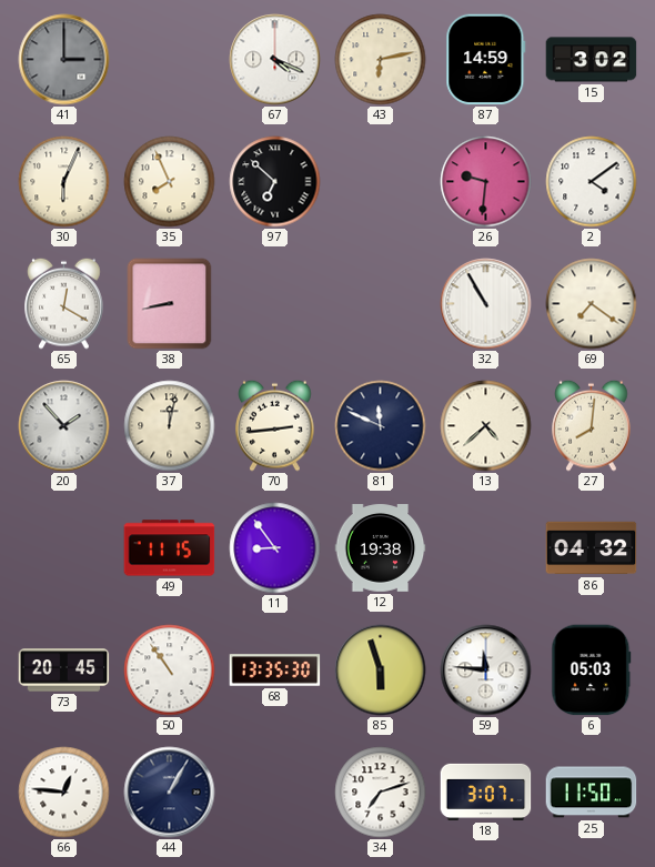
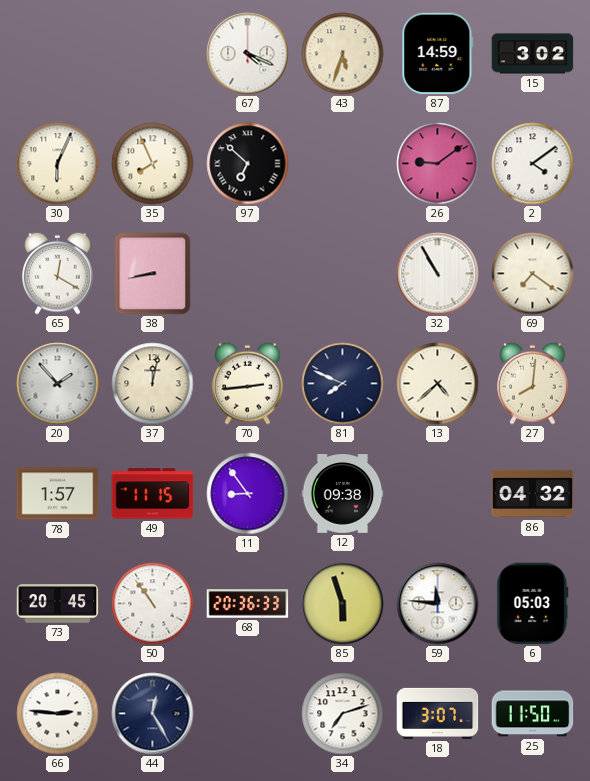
41: 3:00 -> none (64, 60)
43: 6:13 -> 5:33 (343, 54)
26: 9:31 -> 9:09 (438, 164)
81: 11:49 -> 7:49 (343, 384)
78: none -> 1:57 (58, 494)
12: 19:38 -> 09:38 (343, 494)
68: 13:35 -> 20:36 (248, 604)
66: 12:46 -> 2:46 (58, 714)
44: 1:05 -> 12:25 (153, 714)
